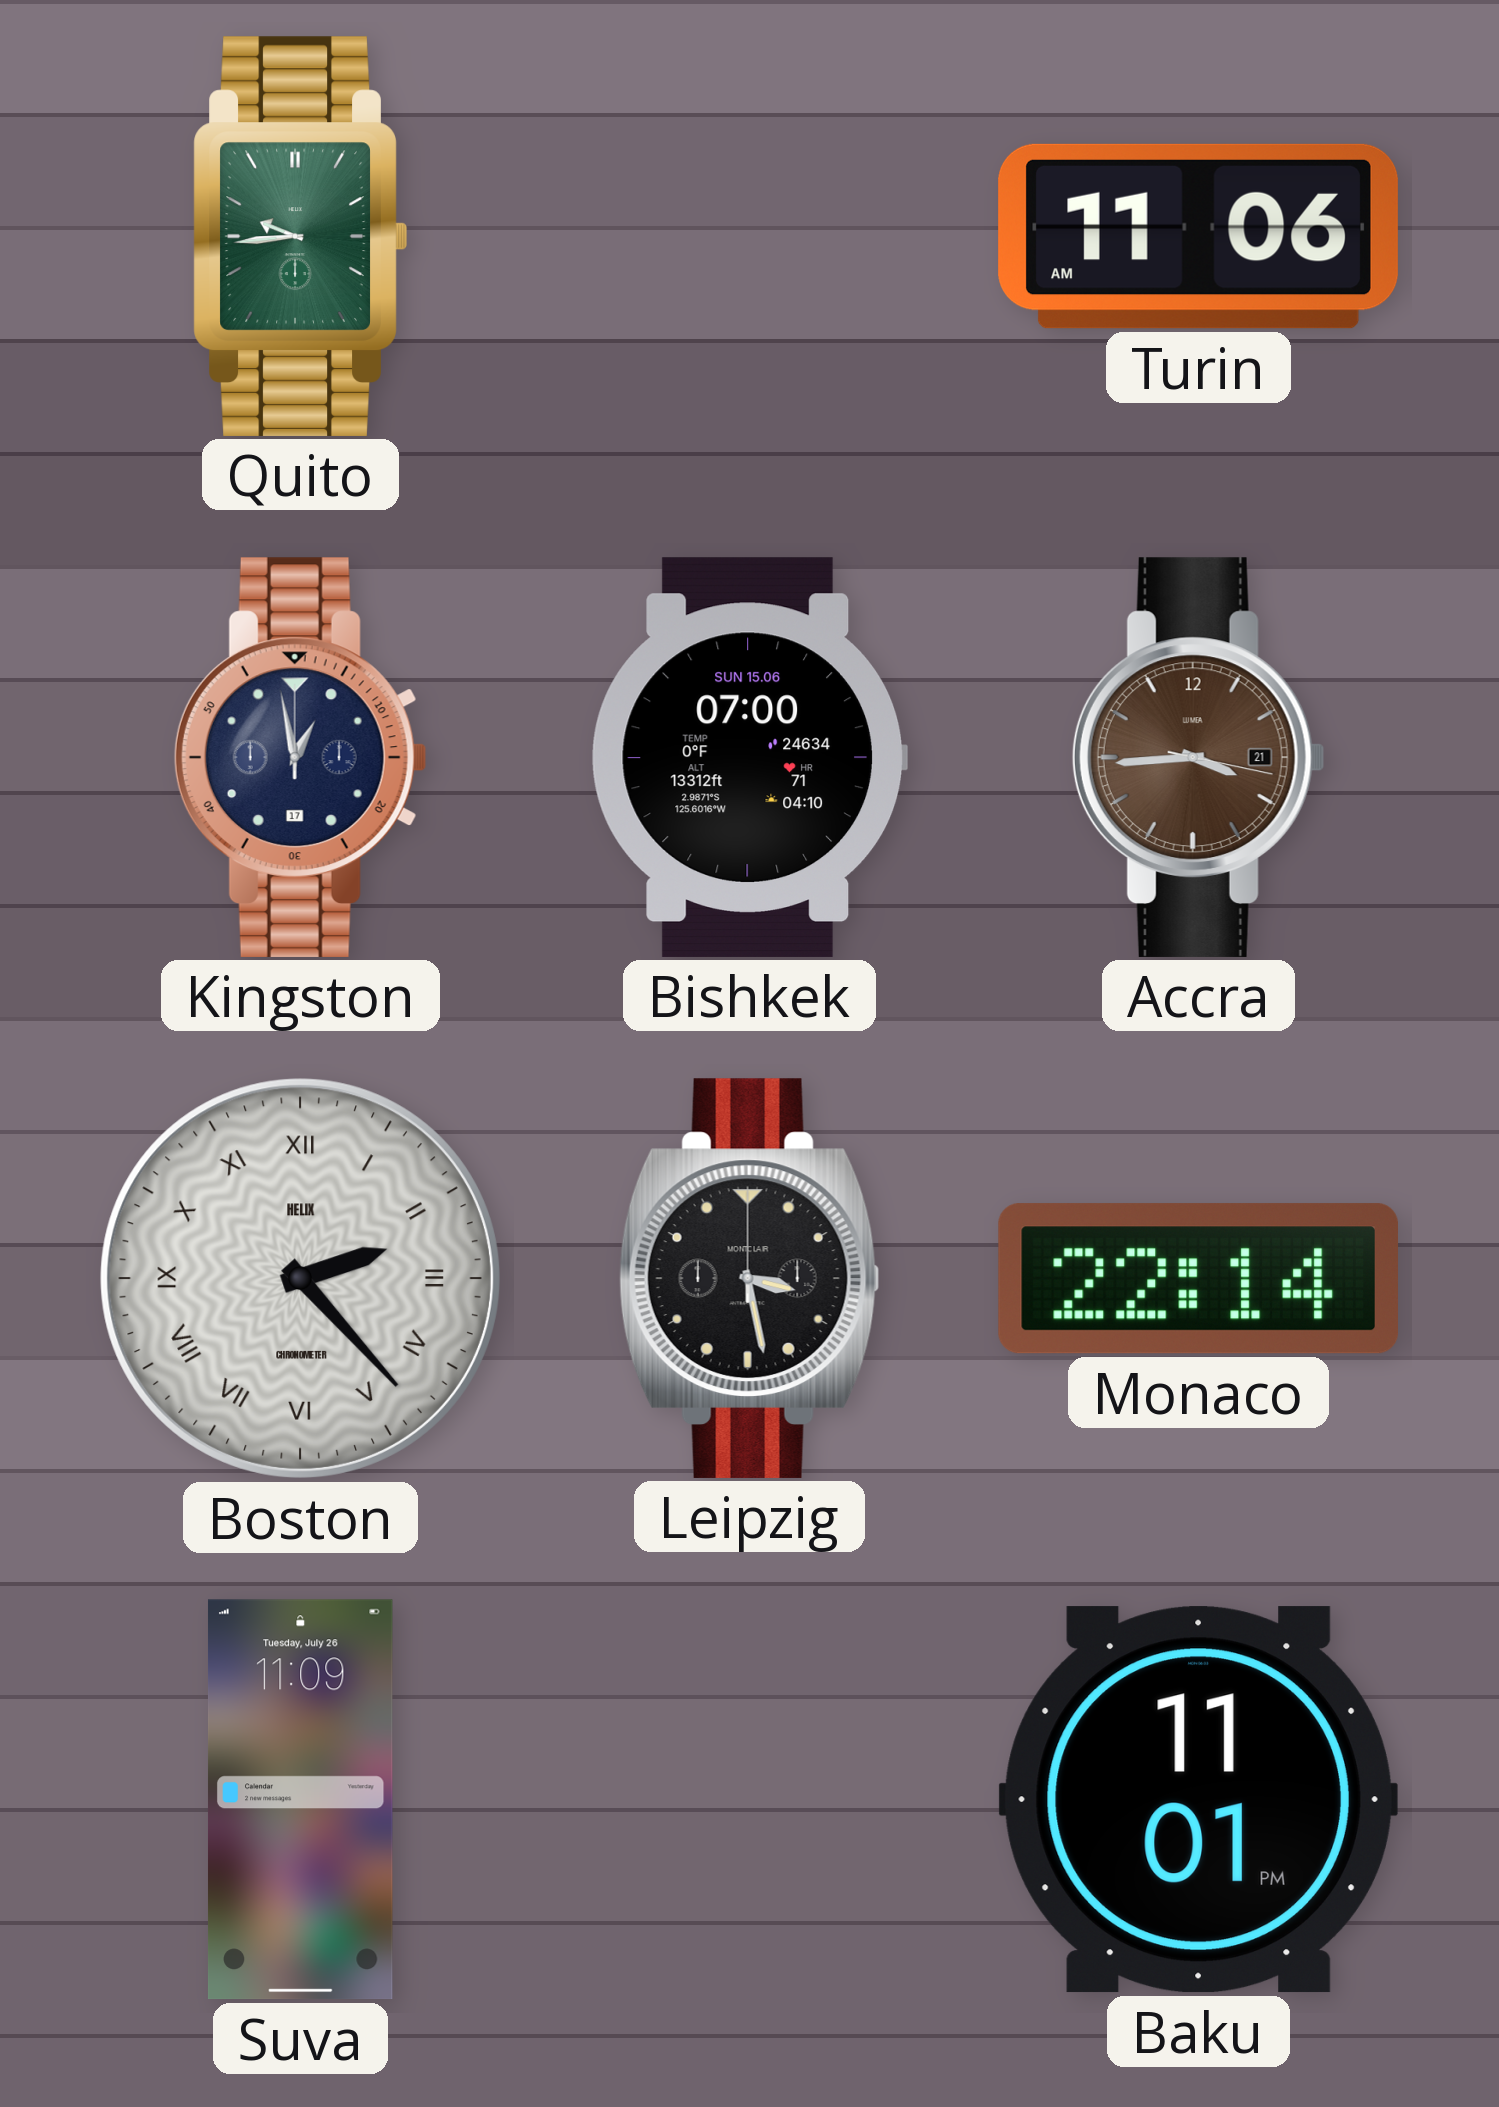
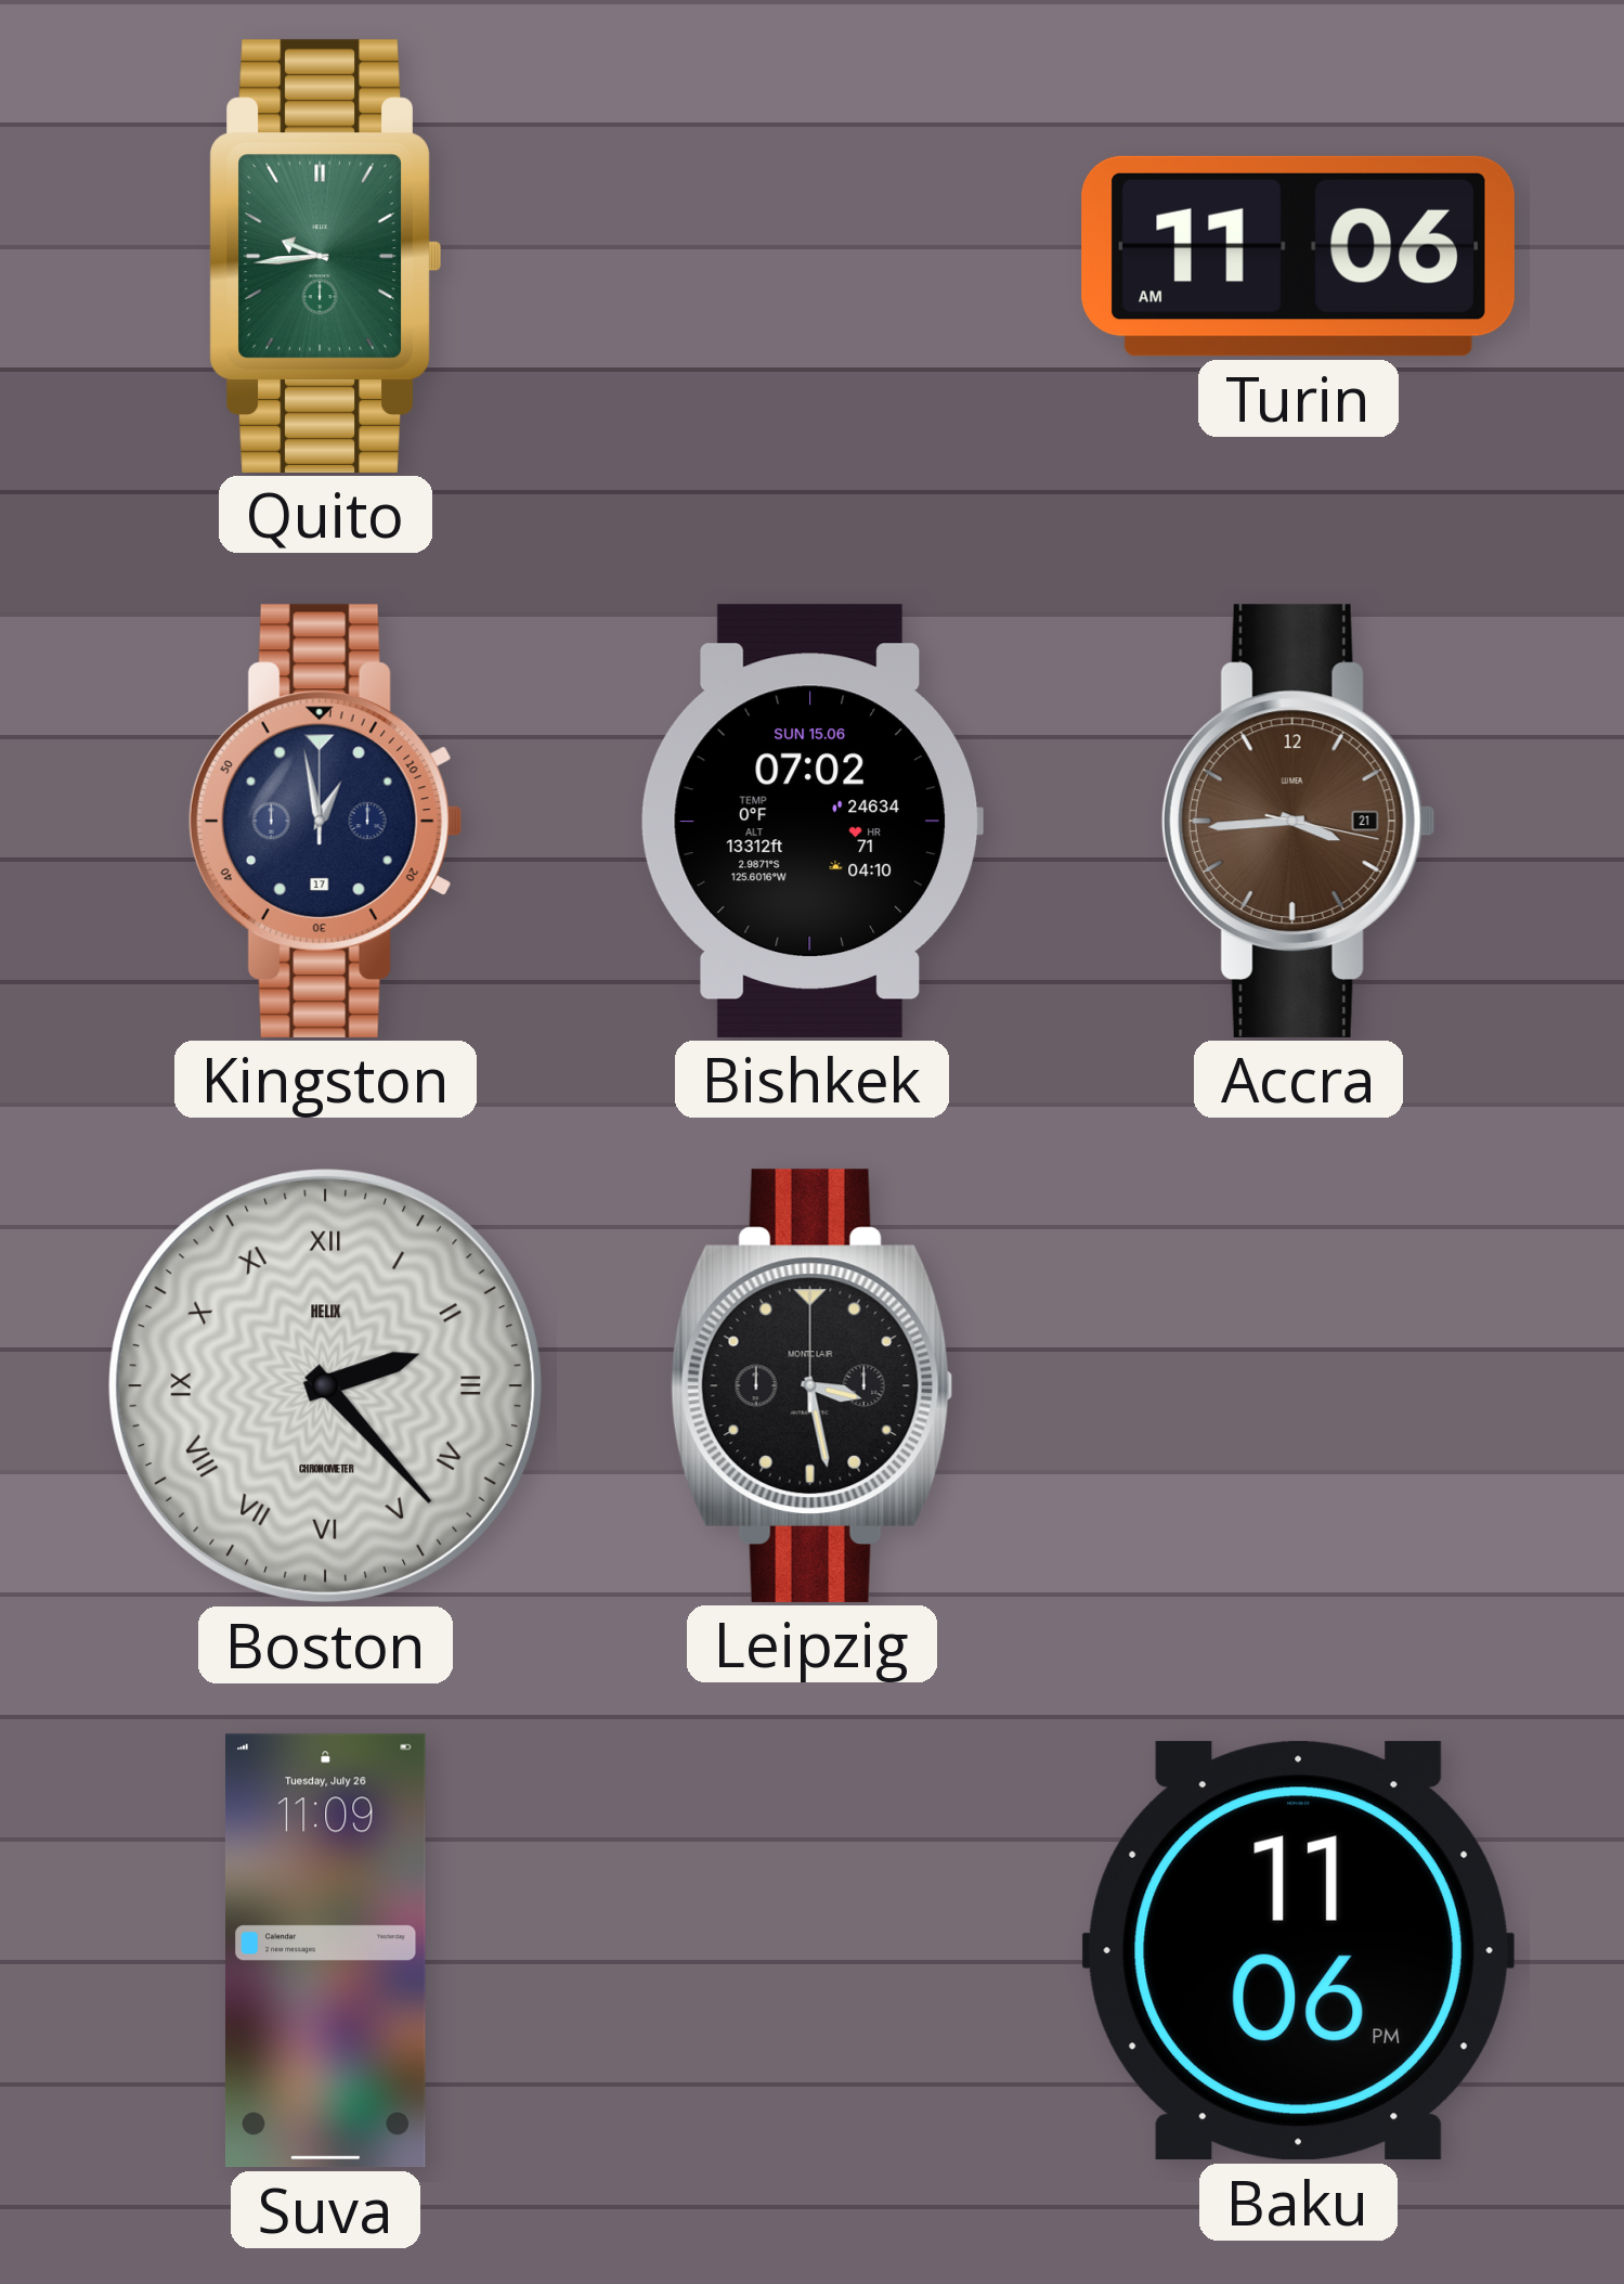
Bishkek: 07:00 -> 07:02 (811, 821)
Monaco: 22:14 -> none (1198, 1279)
Baku: 11:01 -> 11:06 (1298, 1951)
